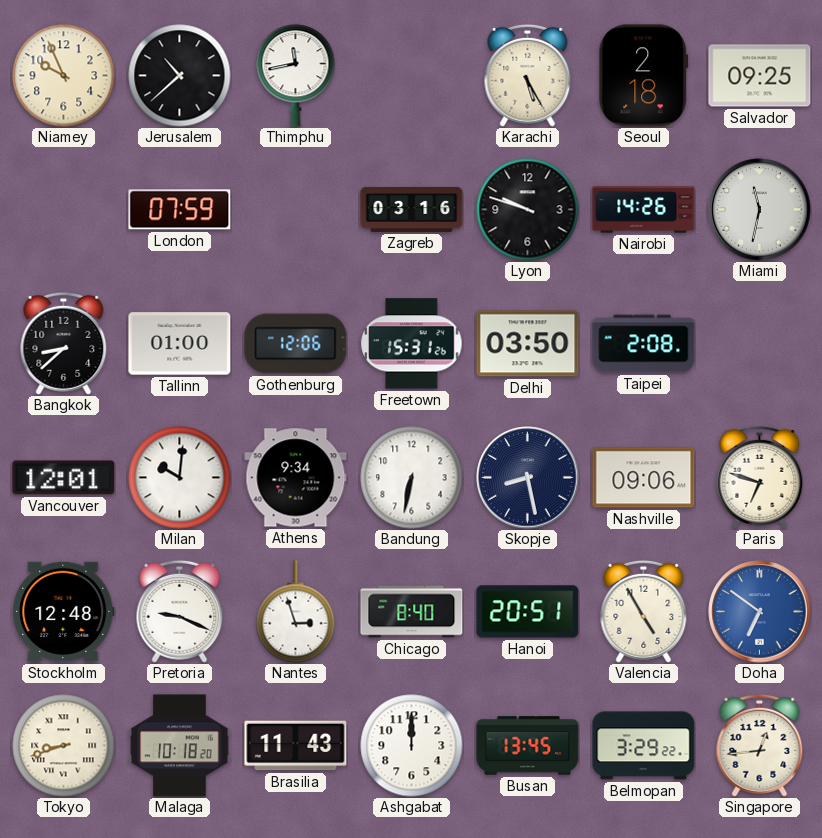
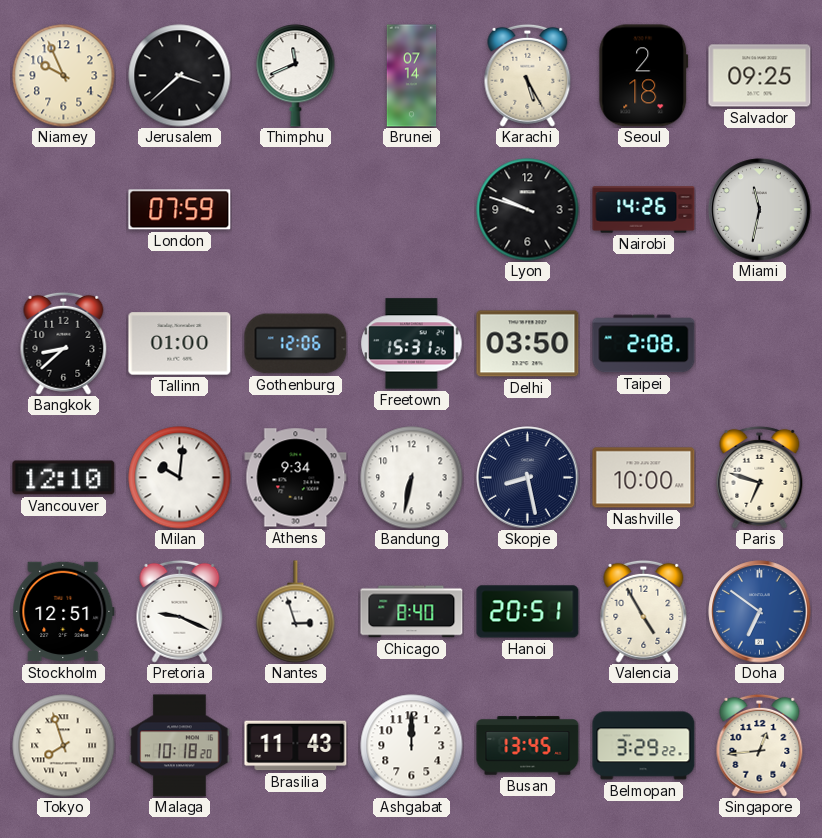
Jerusalem: 10:38 -> 3:38 (180, 76)
Thimphu: 11:43 -> 11:41 (296, 76)
Brunei: none -> 07:14 (412, 76)
Zagreb: 03:16 -> none (412, 209)
Vancouver: 12:01 -> 12:10 (64, 478)
Nashville: 09:06 -> 10:00 (644, 478)
Stockholm: 12:48 -> 12:51 (64, 612)
Tokyo: 8:42 -> 7:57 (64, 746)
